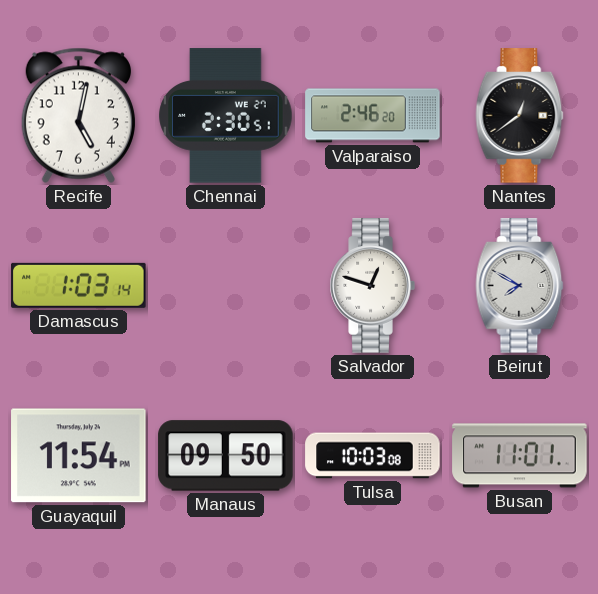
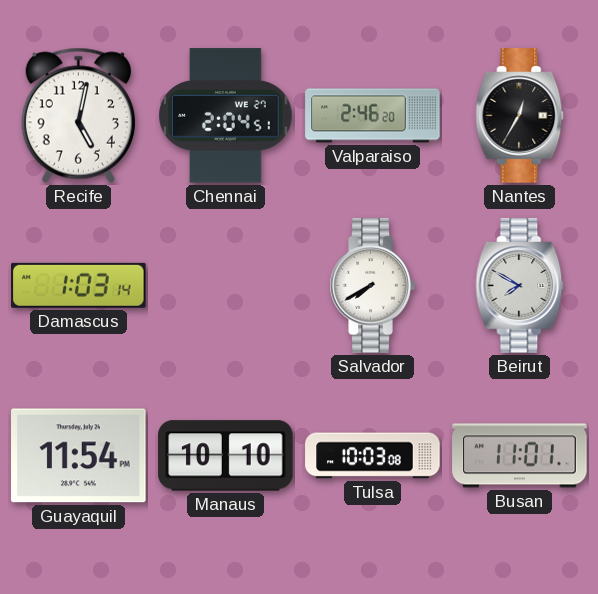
Chennai: 2:30 -> 2:04 (226, 116)
Nantes: 12:39 -> 12:35 (520, 116)
Salvador: 12:48 -> 7:40 (372, 286)
Manaus: 09:50 -> 10:10 (226, 456)
